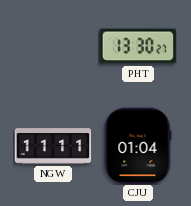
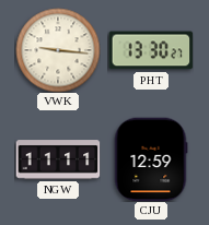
VWK: none -> 9:16 (58, 50)
CJU: 01:04 -> 12:59 (151, 159)
